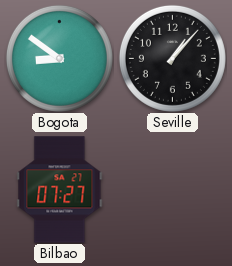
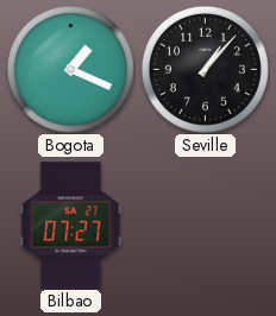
Bogota: 8:51 -> 1:19 (70, 69)
